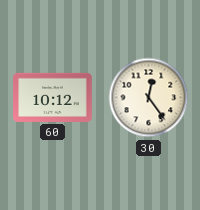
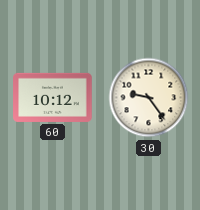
30: 12:24 -> 9:24 (149, 98)
